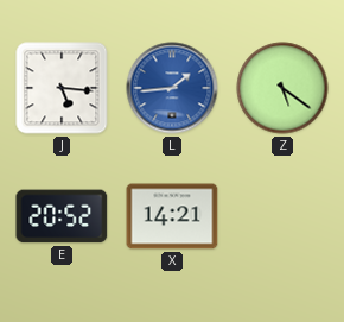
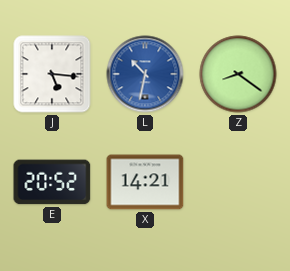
L: 1:44 -> 10:32 (145, 74)
Z: 5:21 -> 8:21 (238, 74)
